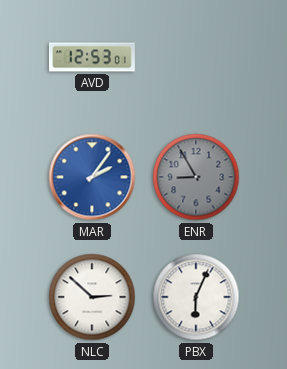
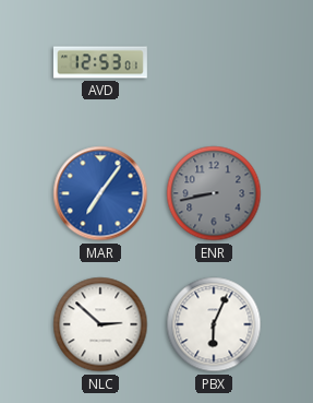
MAR: 2:06 -> 7:06 (100, 193)
ENR: 8:55 -> 8:43 (214, 193)
